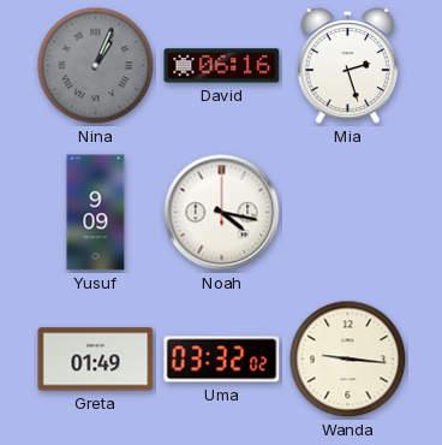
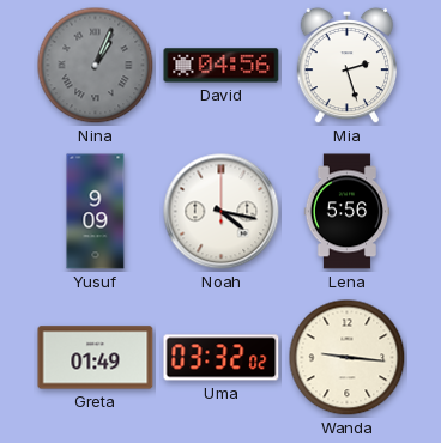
David: 06:16 -> 04:56 (222, 66)
Lena: none -> 5:56 (346, 212)
